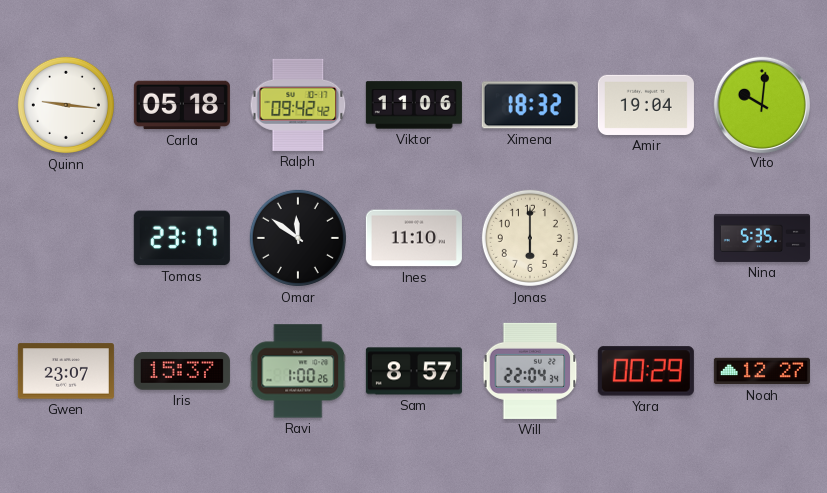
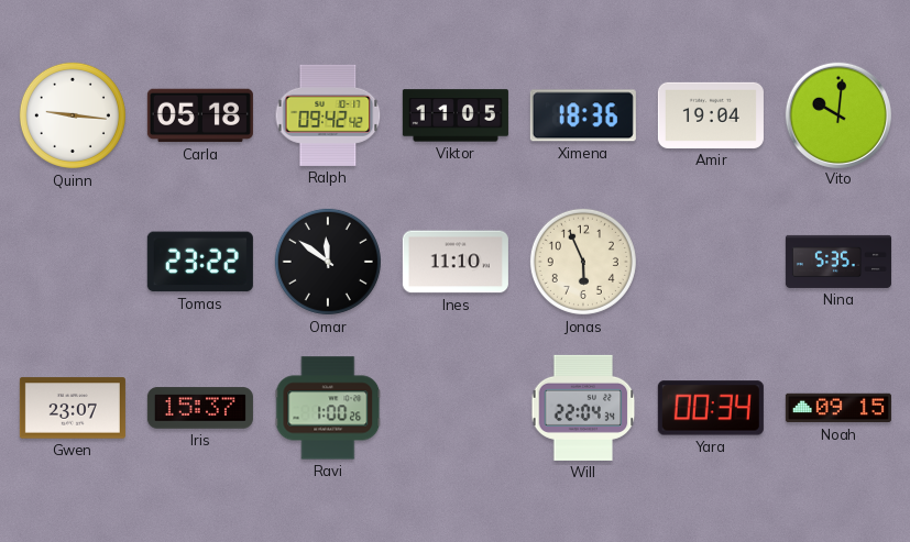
Viktor: 11:06 -> 11:05 (456, 115)
Ximena: 18:32 -> 18:36 (583, 115)
Tomas: 23:17 -> 23:22 (200, 262)
Jonas: 6:00 -> 5:56 (583, 262)
Sam: 8:57 -> none (414, 371)
Yara: 00:29 -> 00:34 (711, 408)
Noah: 12:27 -> 09:15 (838, 408)
